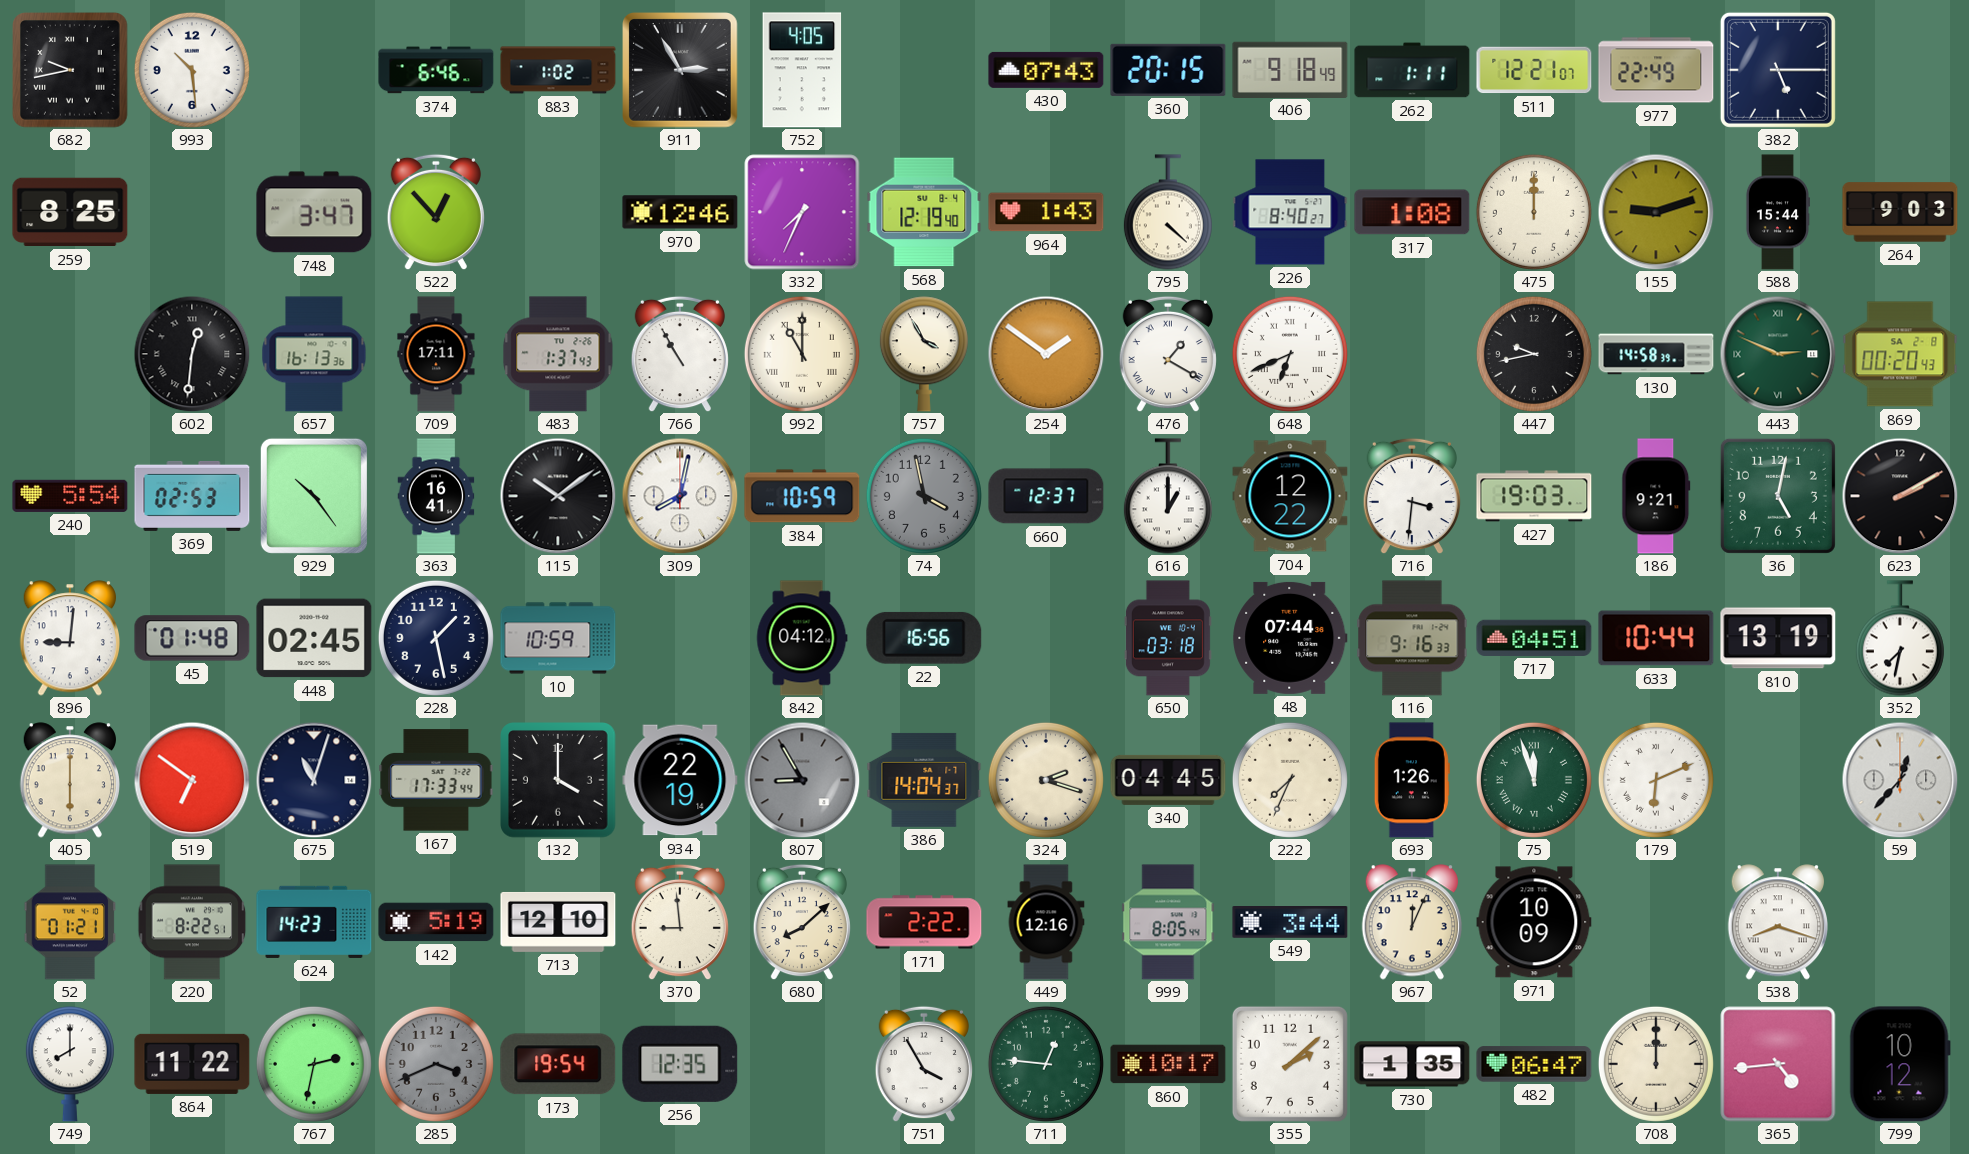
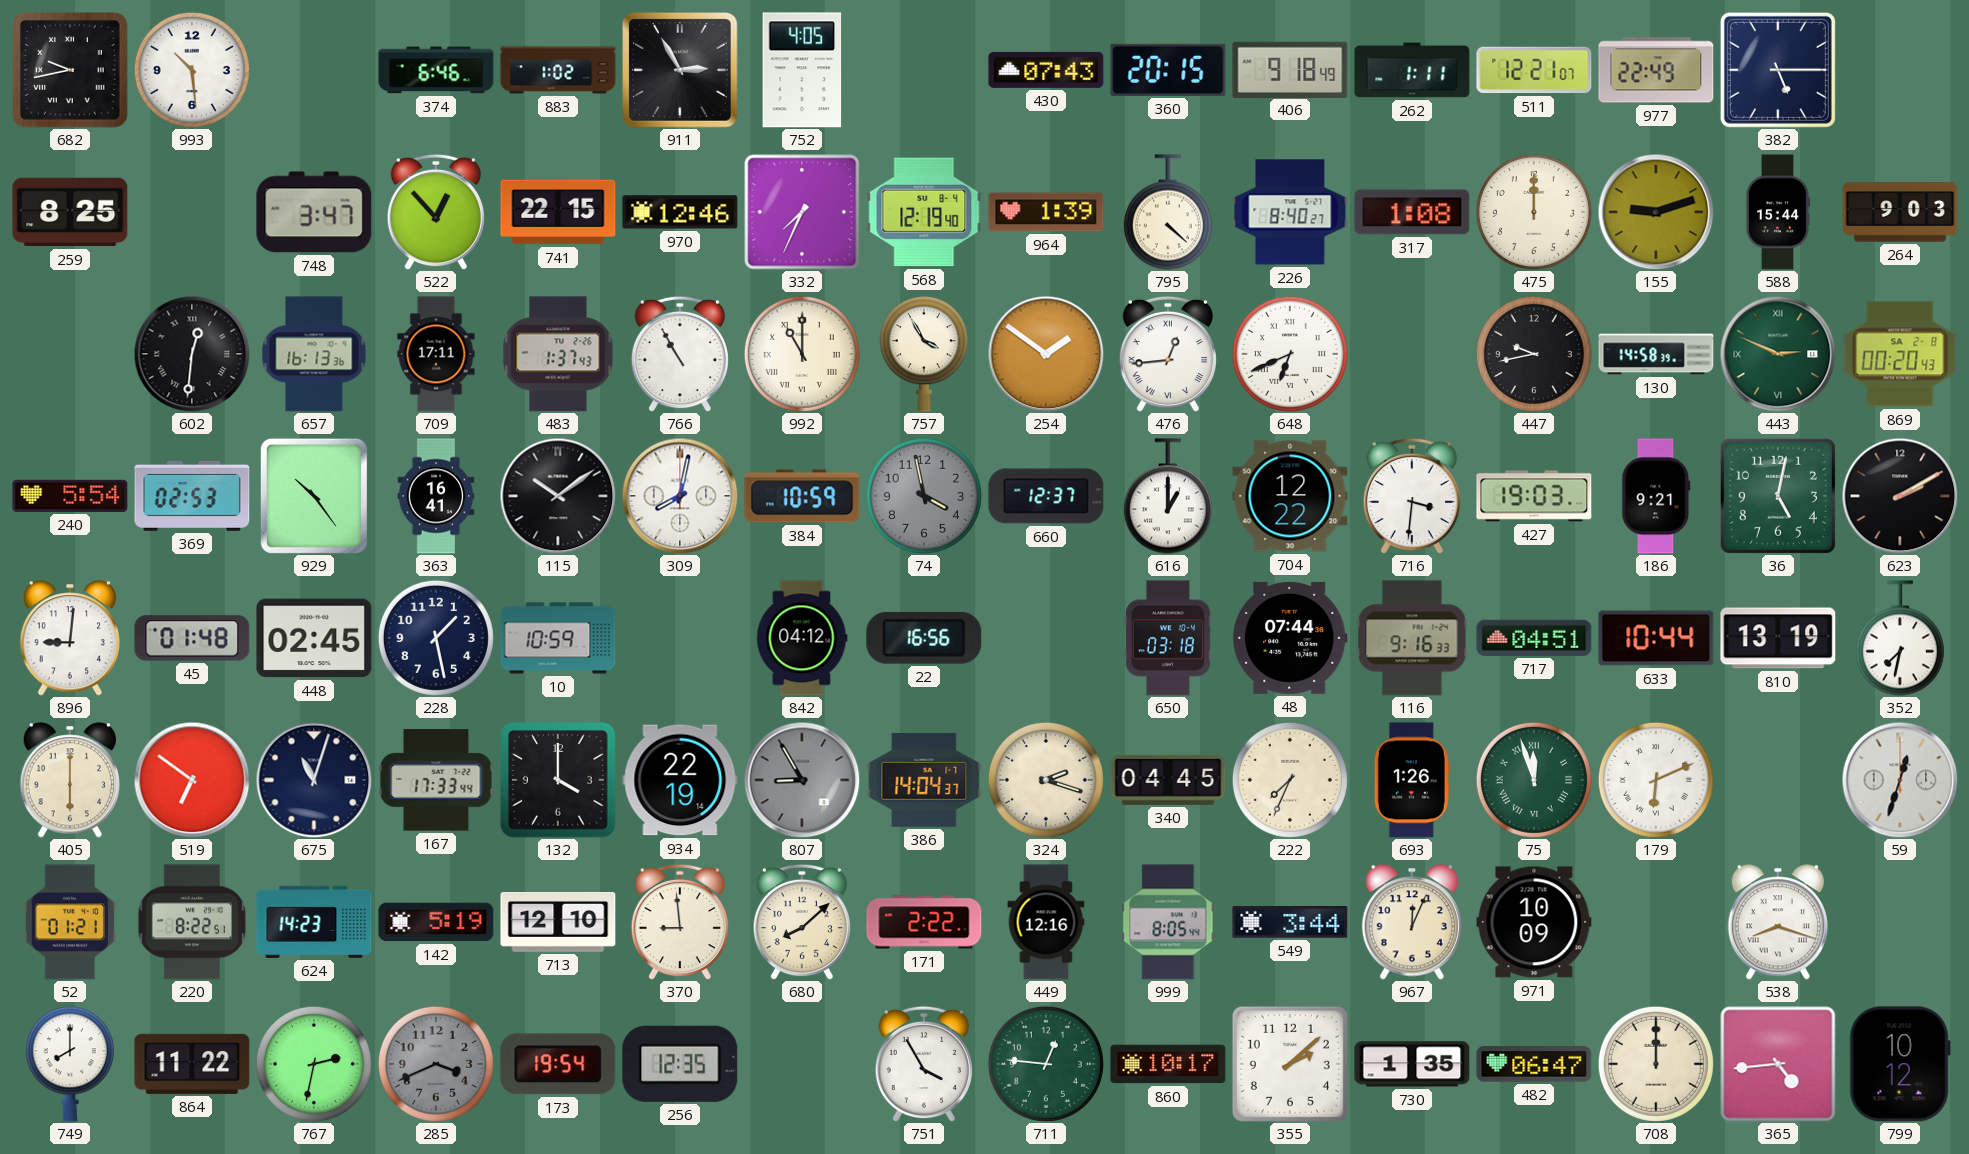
741: none -> 22:15 (558, 212)
964: 1:43 -> 1:39 (1046, 212)
476: 1:20 -> 12:44 (1168, 354)
59: 12:37 -> 12:33 (1900, 780)
